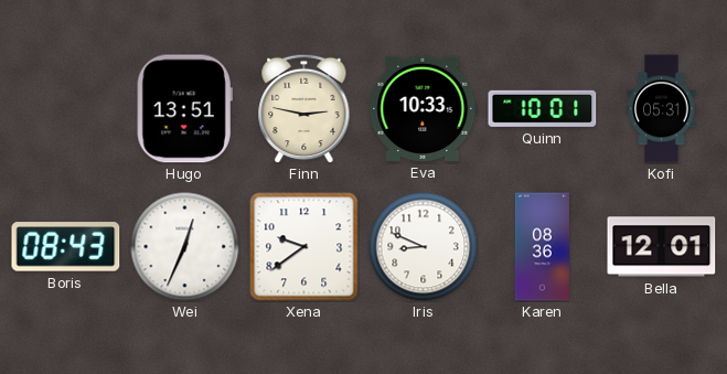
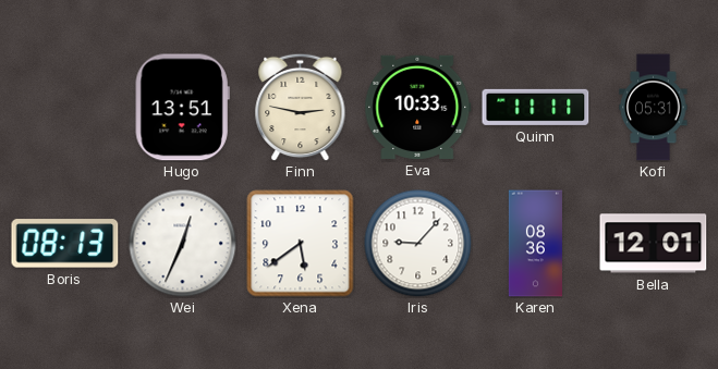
Quinn: 10:01 -> 11:11 (536, 107)
Boris: 08:43 -> 08:13 (65, 244)
Xena: 9:39 -> 5:39 (301, 244)
Iris: 8:49 -> 9:07 (418, 244)
